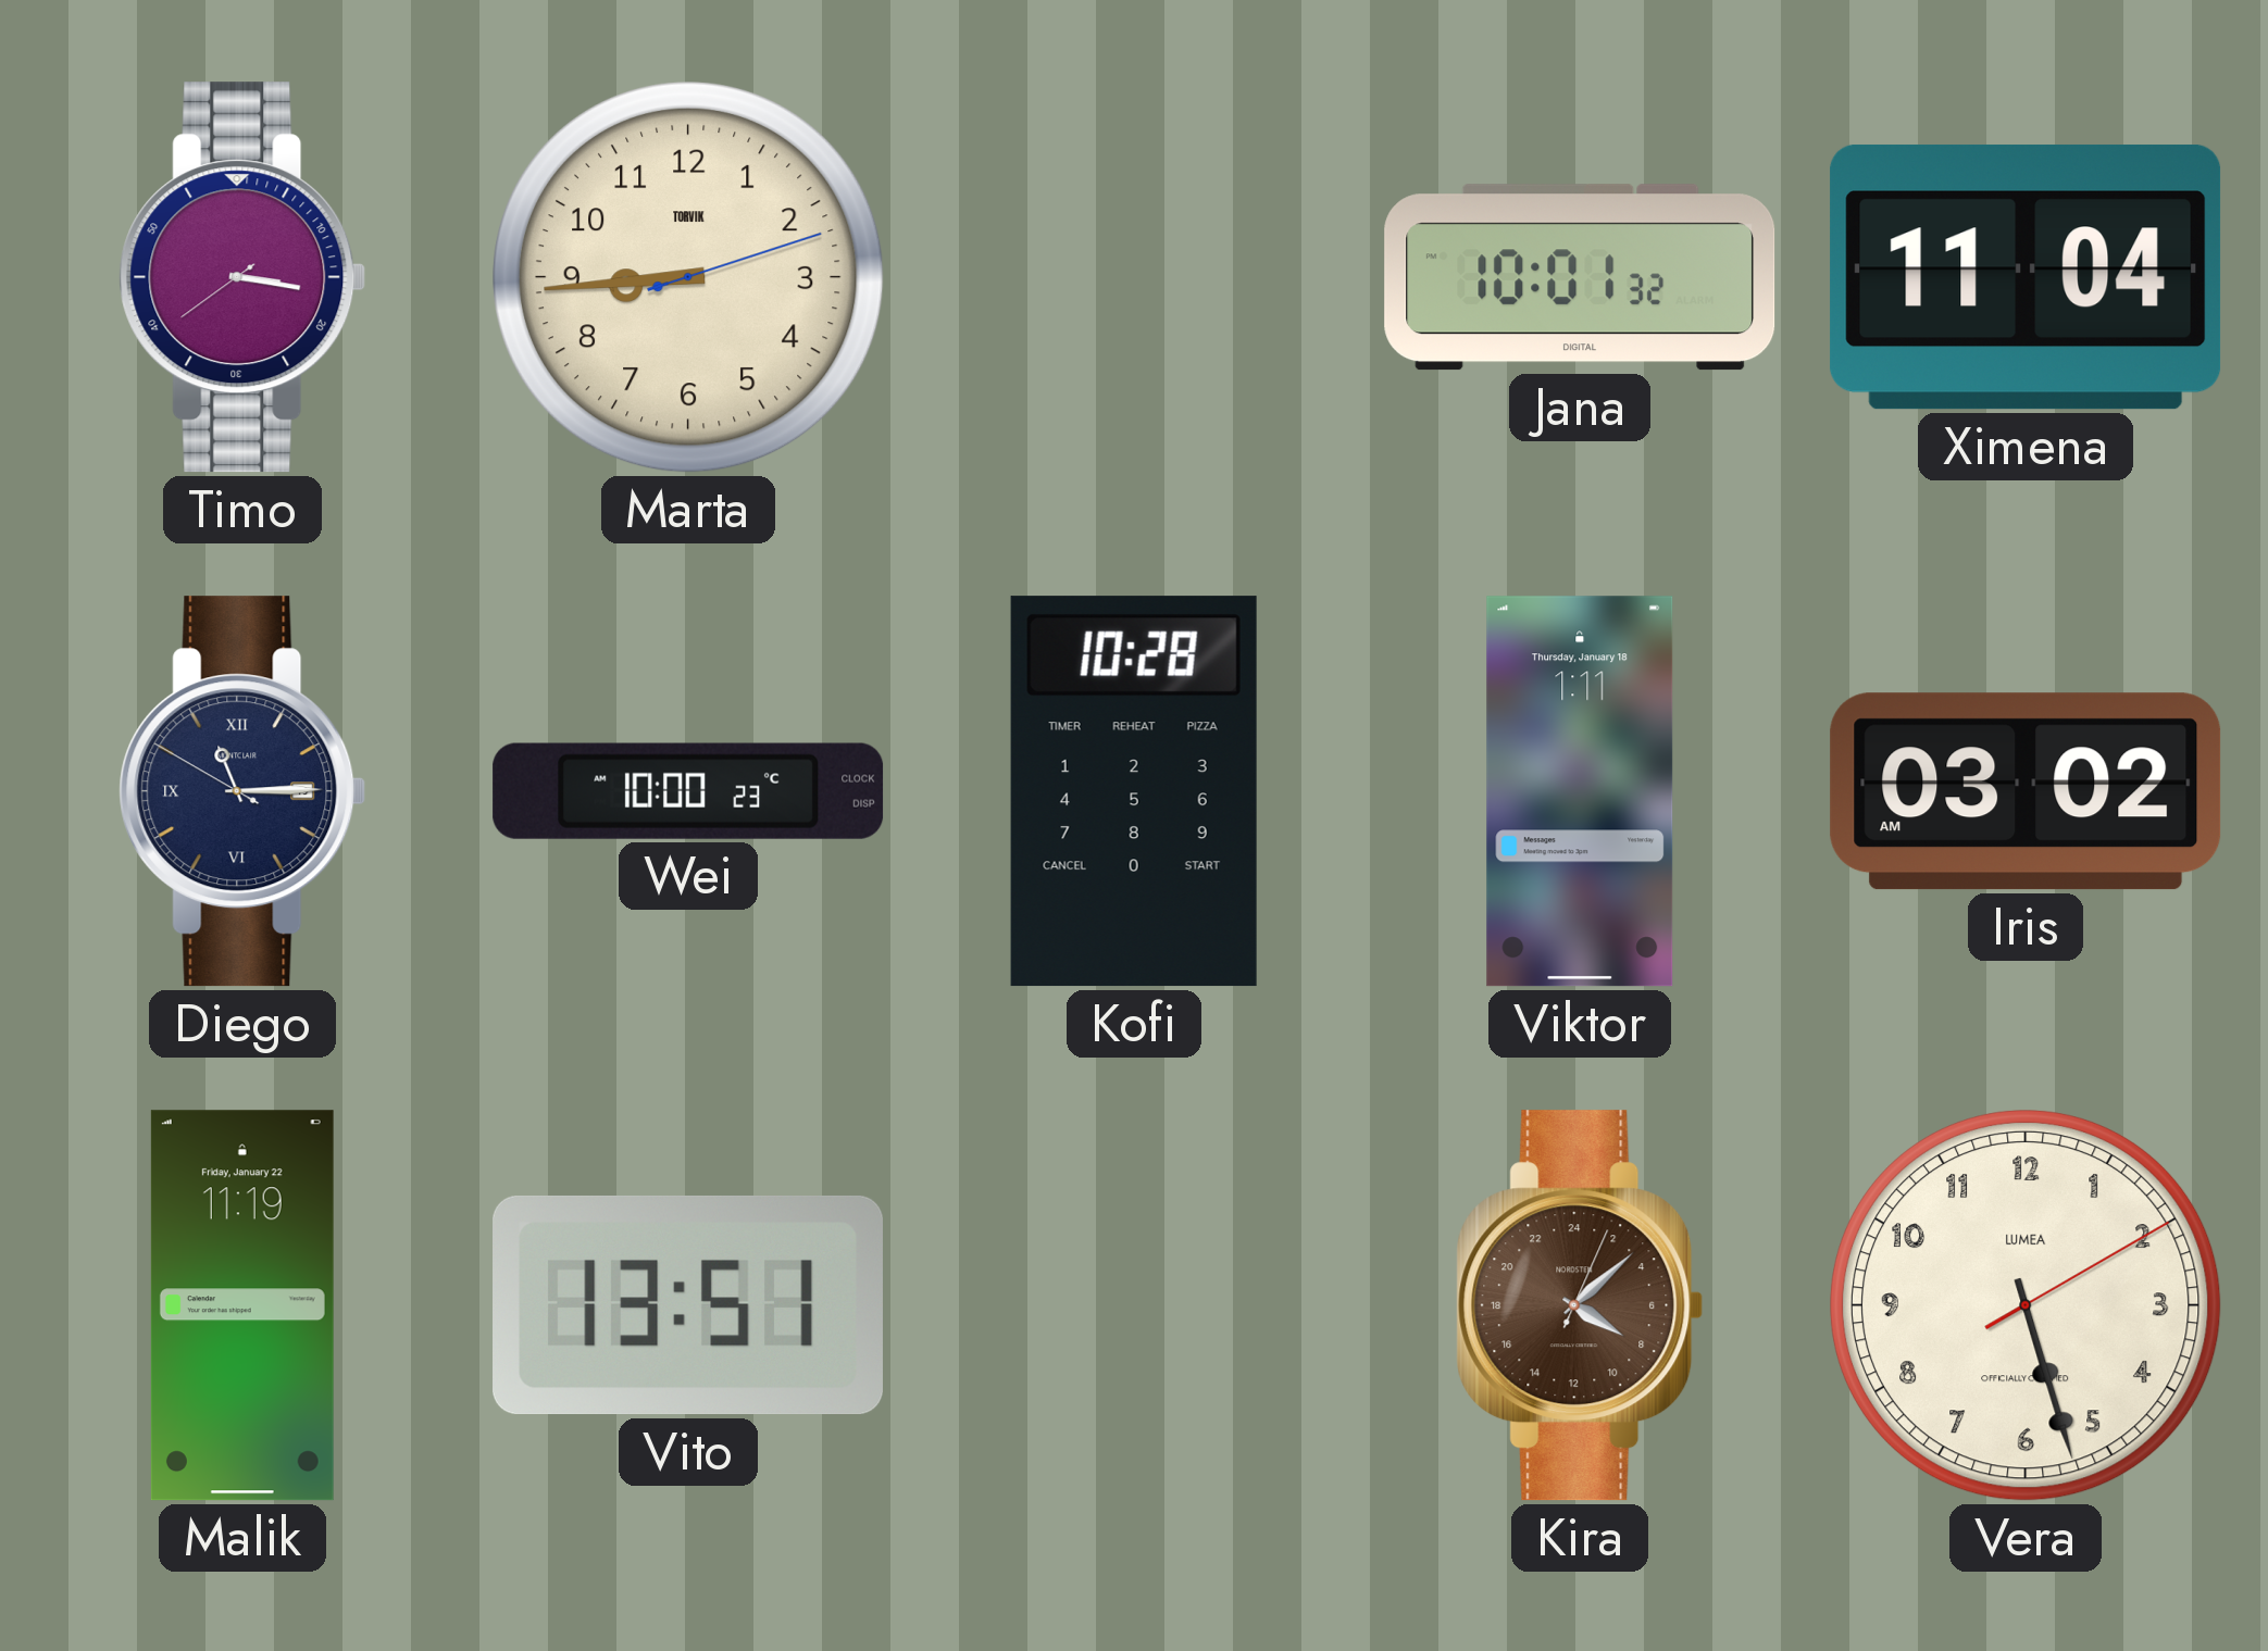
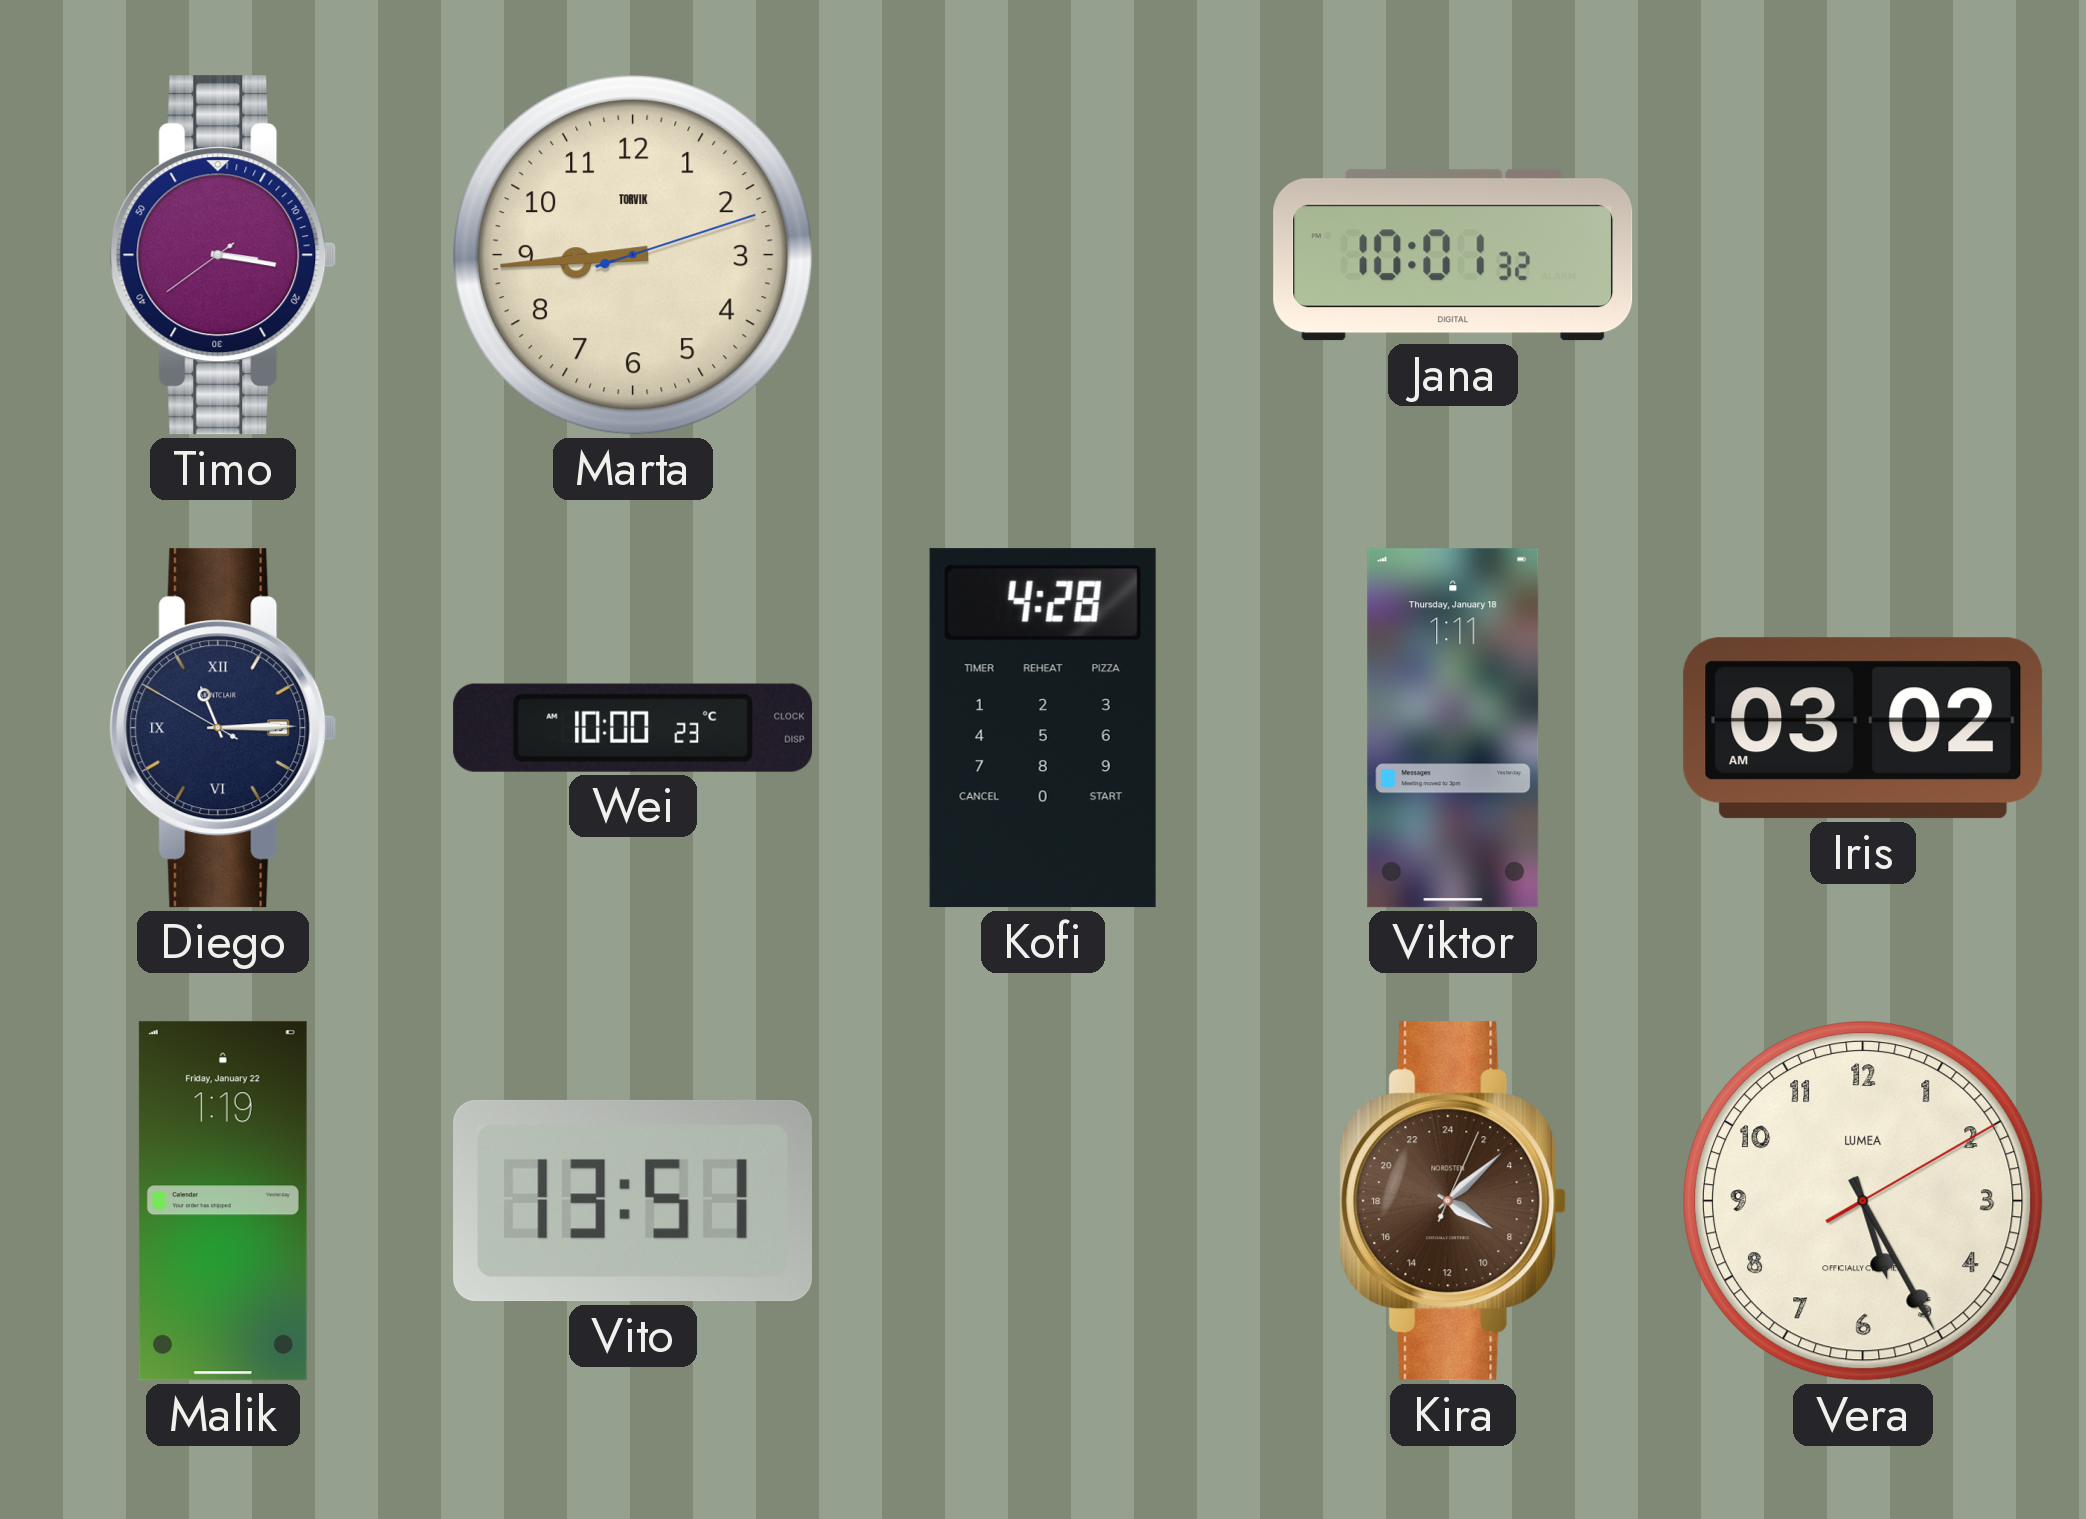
Ximena: 11:04 -> none (2026, 277)
Kofi: 10:28 -> 4:28 (1043, 728)
Malik: 11:19 -> 1:19 (223, 1201)
Vera: 5:27 -> 5:25 (1864, 1202)
